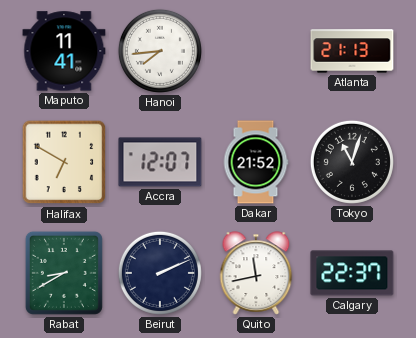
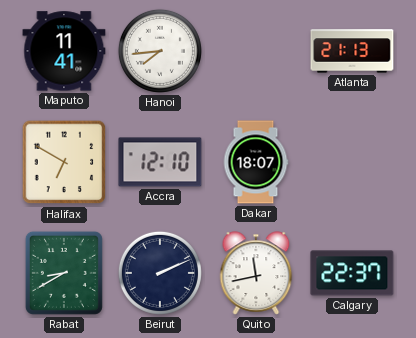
Accra: 12:07 -> 12:10 (160, 162)
Dakar: 21:52 -> 18:07 (256, 162)
Tokyo: 11:03 -> none (352, 162)
